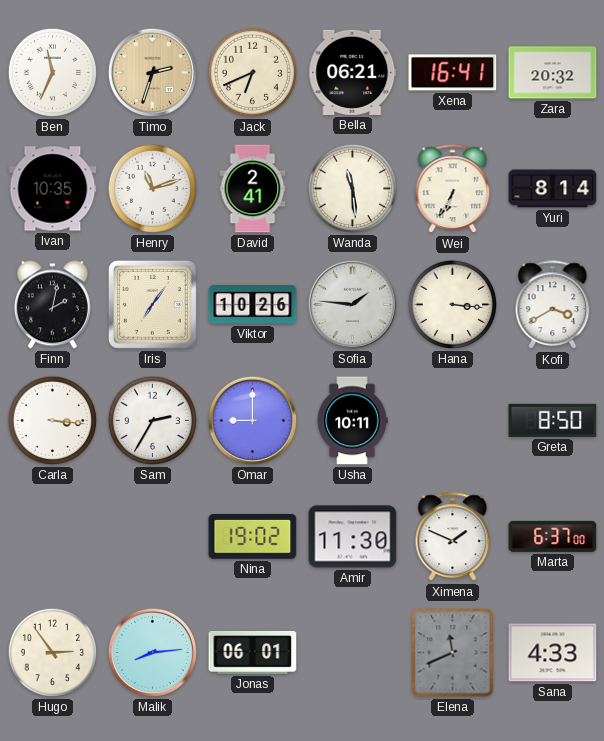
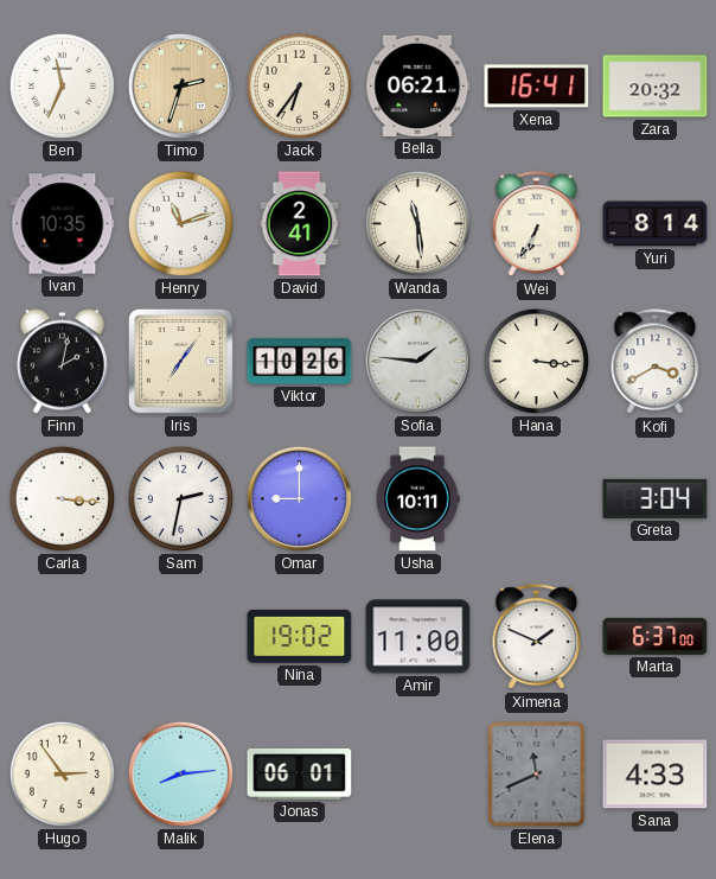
Jack: 6:41 -> 6:36 (299, 85)
Sam: 2:35 -> 2:32 (180, 498)
Greta: 8:50 -> 3:04 (656, 498)
Amir: 11:30 -> 11:00 (418, 637)
